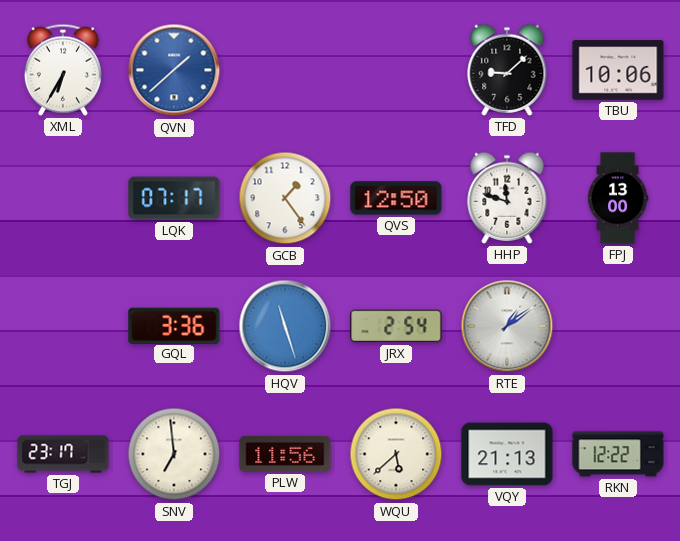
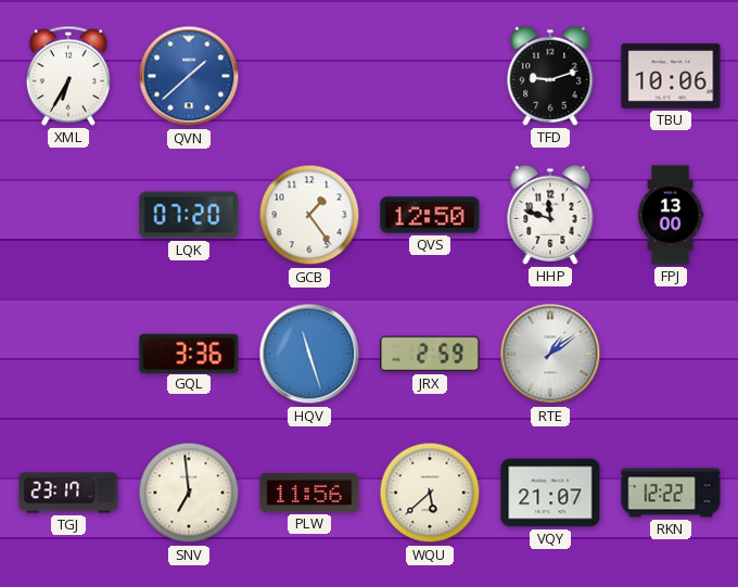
TFD: 9:08 -> 9:12 (550, 76)
LQK: 07:17 -> 07:20 (189, 215)
JRX: 2:54 -> 2:59 (430, 354)
VQY: 21:13 -> 21:07 (550, 493)
